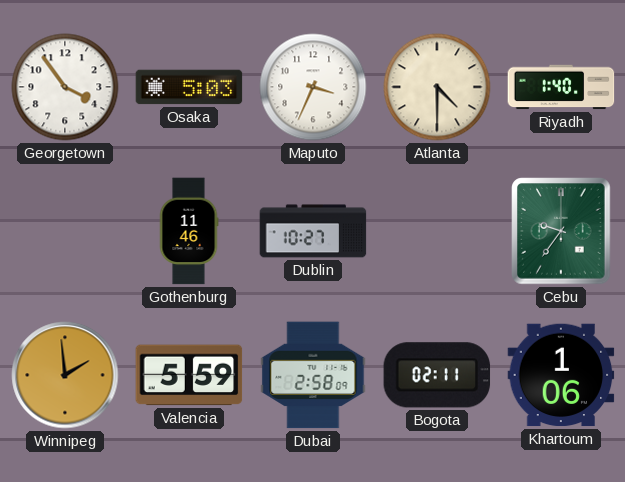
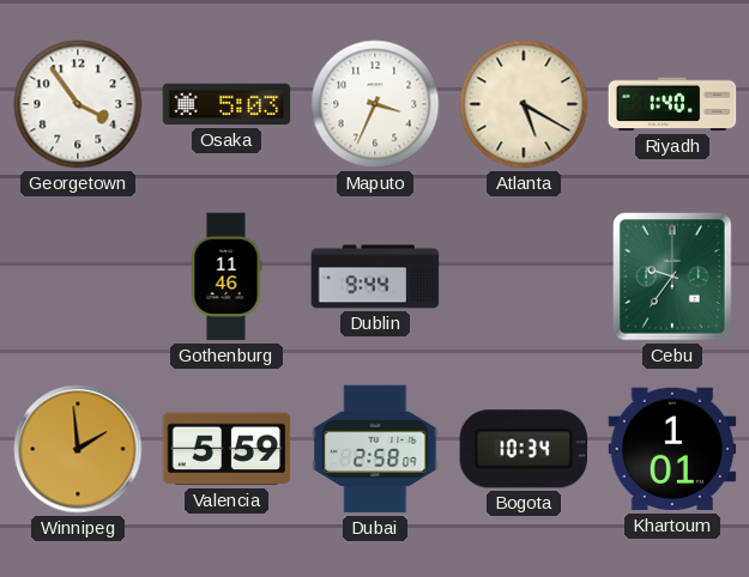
Atlanta: 4:30 -> 5:20 (524, 104)
Dublin: 10:27 -> 9:44 (375, 277)
Bogota: 02:11 -> 10:34 (524, 449)
Khartoum: 1:06 -> 1:01 (672, 449)
